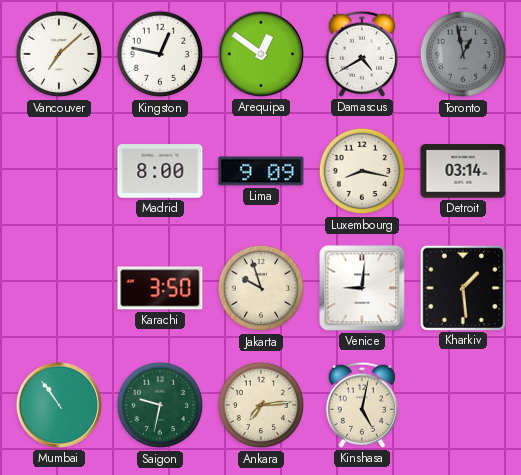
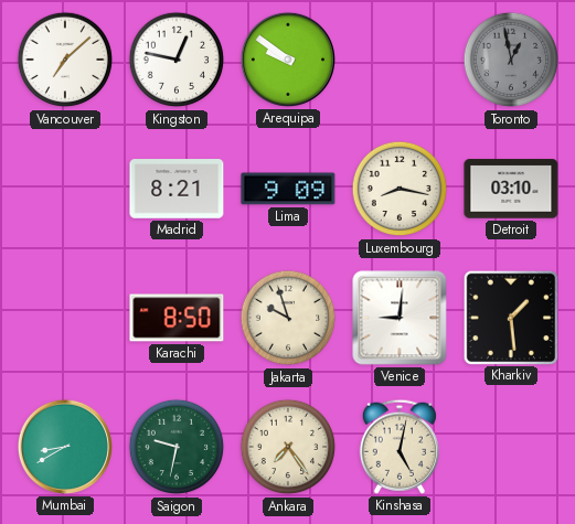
Arequipa: 12:51 -> 9:51 (288, 60)
Damascus: 4:40 -> none (362, 54)
Madrid: 8:00 -> 8:21 (177, 189)
Detroit: 03:14 -> 03:10 (511, 189)
Karachi: 3:50 -> 8:50 (177, 318)
Mumbai: 10:54 -> 8:40 (65, 447)
Ankara: 7:14 -> 7:24 (288, 447)
